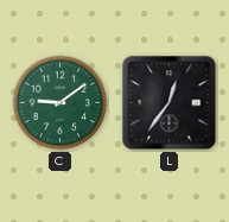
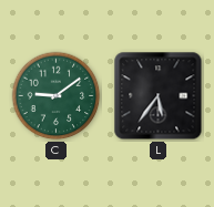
L: 12:36 -> 5:36 (159, 96)
